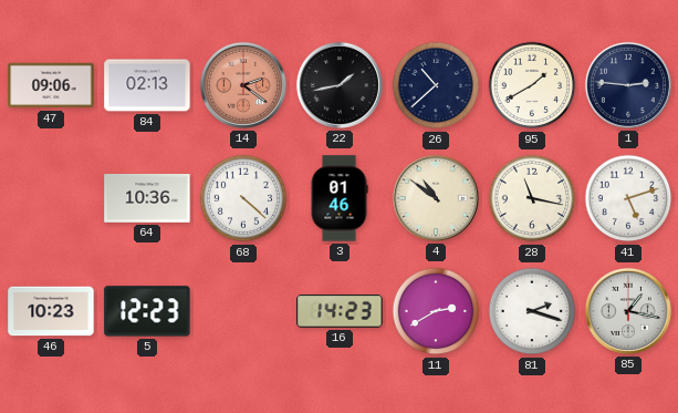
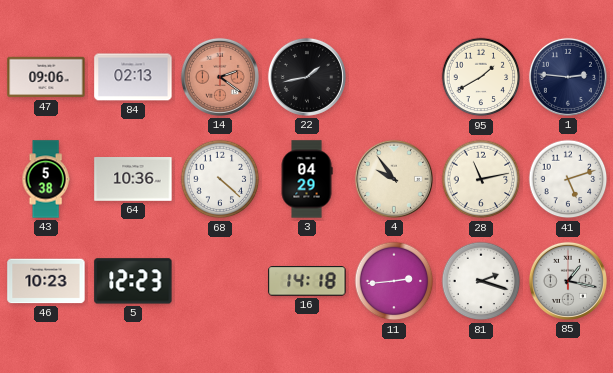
26: 10:38 -> none (436, 85)
43: none -> 5:38 (46, 179)
3: 01:46 -> 04:29 (307, 179)
4: 10:51 -> 9:54 (394, 179)
28: 11:17 -> 11:13 (481, 179)
16: 14:23 -> 14:18 (307, 281)
11: 2:40 -> 2:44 (394, 281)
